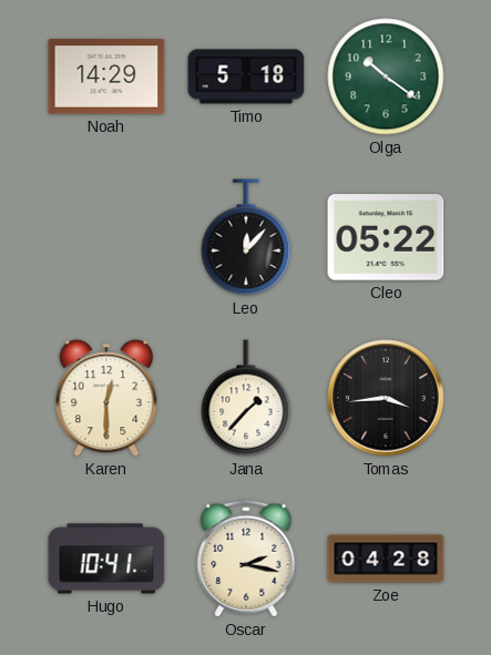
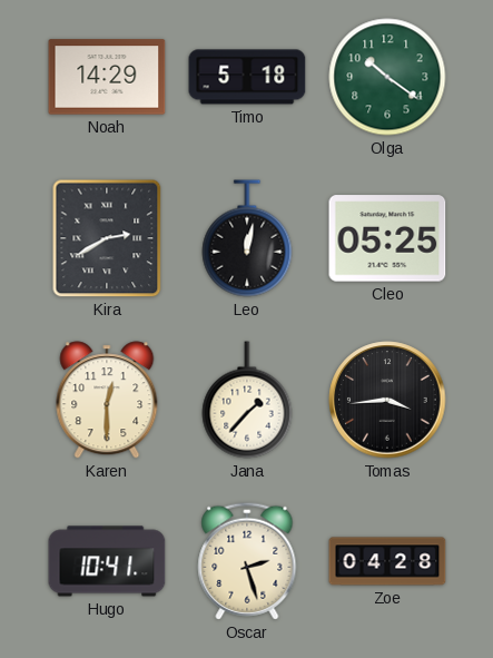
Kira: none -> 2:40 (107, 238)
Leo: 12:07 -> 12:02 (247, 238)
Cleo: 05:22 -> 05:25 (387, 238)
Oscar: 2:17 -> 2:27 (247, 561)
